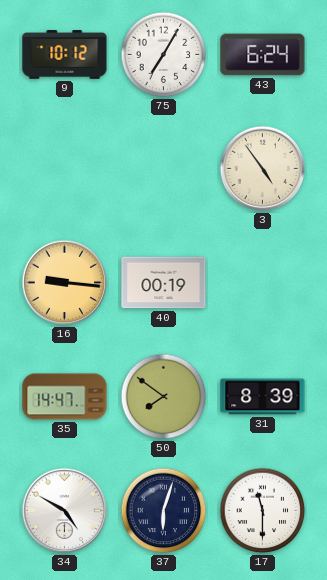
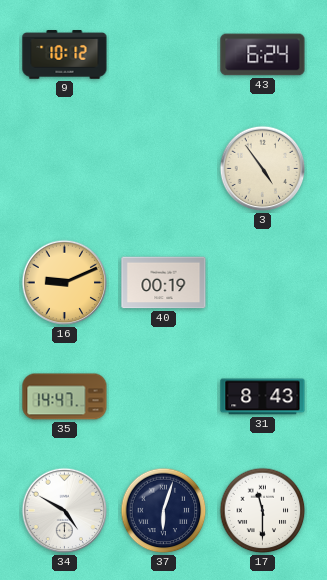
75: 7:05 -> none (164, 55)
16: 9:16 -> 9:11 (65, 283)
50: 7:51 -> none (164, 397)
31: 8:39 -> 8:43 (263, 397)
